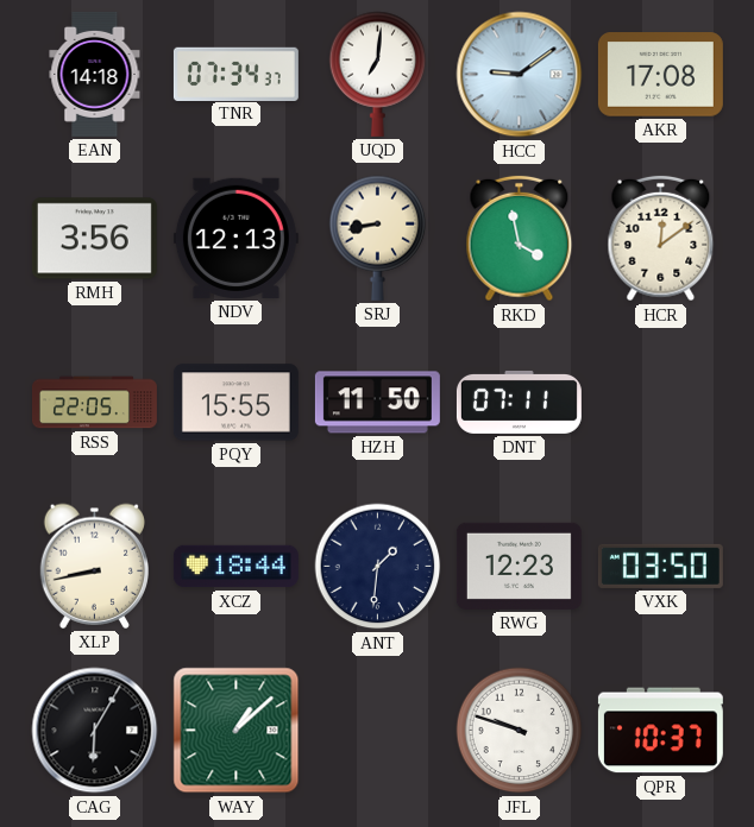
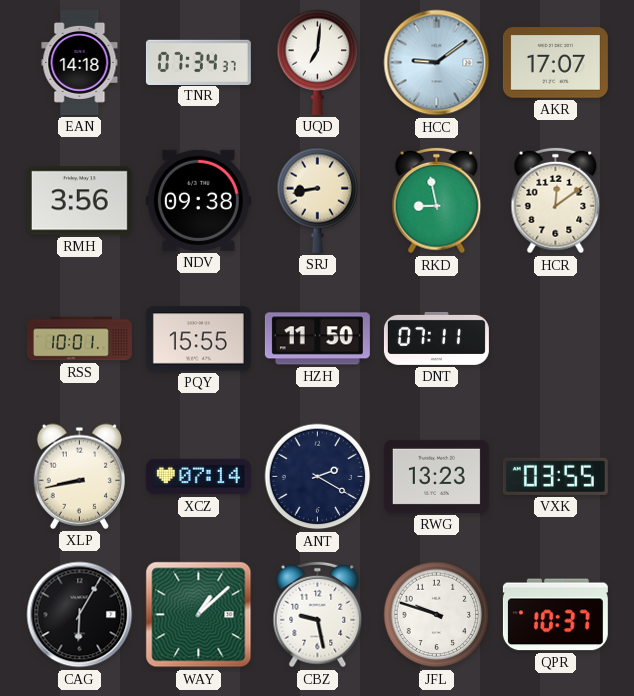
AKR: 17:08 -> 17:07 (555, 63)
NDV: 12:13 -> 09:38 (198, 200)
RKD: 3:58 -> 8:58 (437, 201)
RSS: 22:05 -> 10:01 (79, 339)
XCZ: 18:44 -> 07:14 (198, 477)
ANT: 1:31 -> 2:20 (318, 477)
RWG: 12:23 -> 13:23 (436, 476)
VXK: 03:50 -> 03:55 (555, 476)
CBZ: none -> 9:28 (318, 615)
